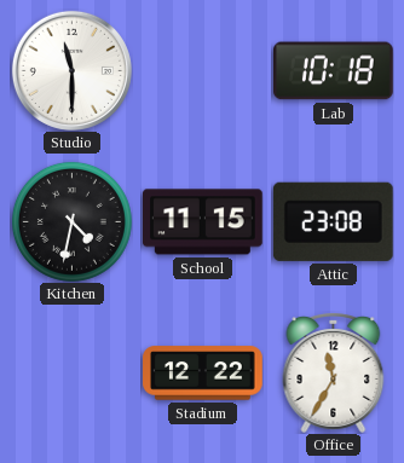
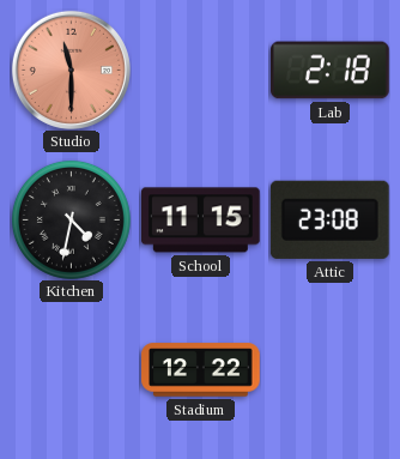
Studio dial: white -> salmon (71, 70)
Lab: 10:18 -> 2:18 (331, 71)
Office: 11:35 -> none (334, 374)
